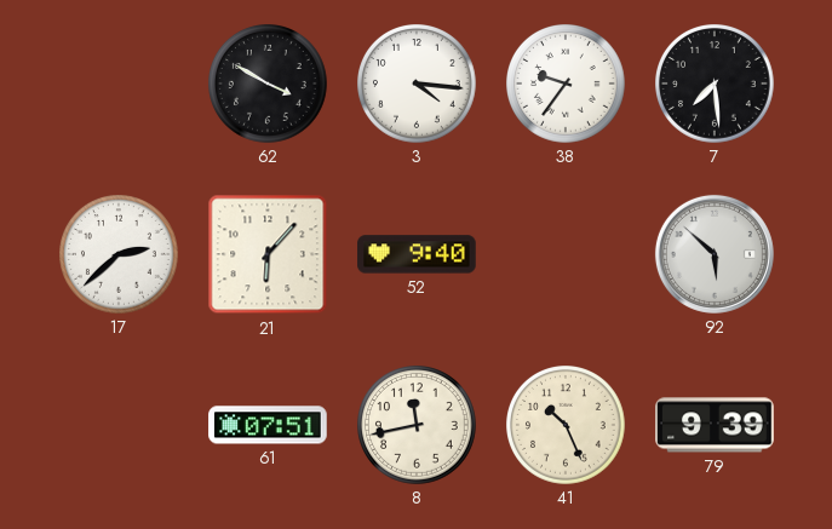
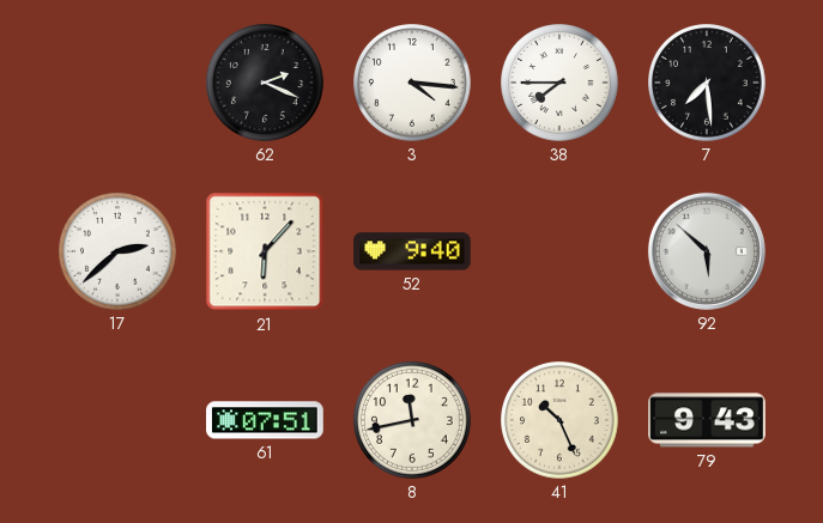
62: 3:50 -> 2:19 (266, 84)
38: 9:36 -> 7:45 (561, 84)
79: 9:39 -> 9:43 (707, 420)
